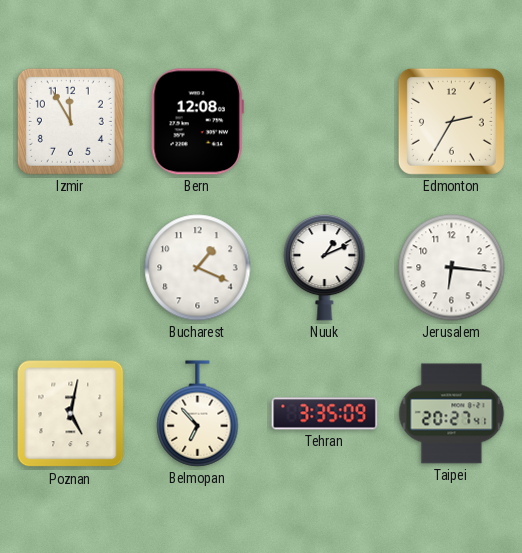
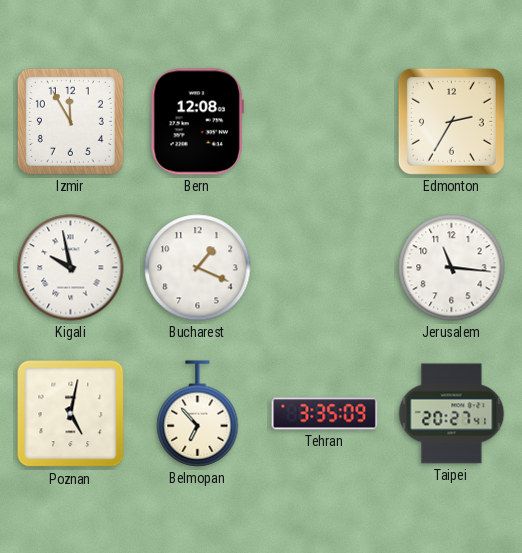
Kigali: none -> 9:58 (71, 268)
Nuuk: 1:11 -> none (325, 267)
Jerusalem: 6:16 -> 11:16 (452, 268)
